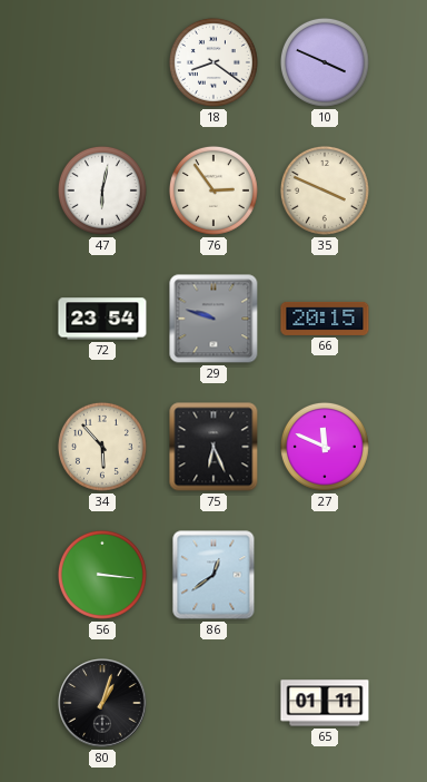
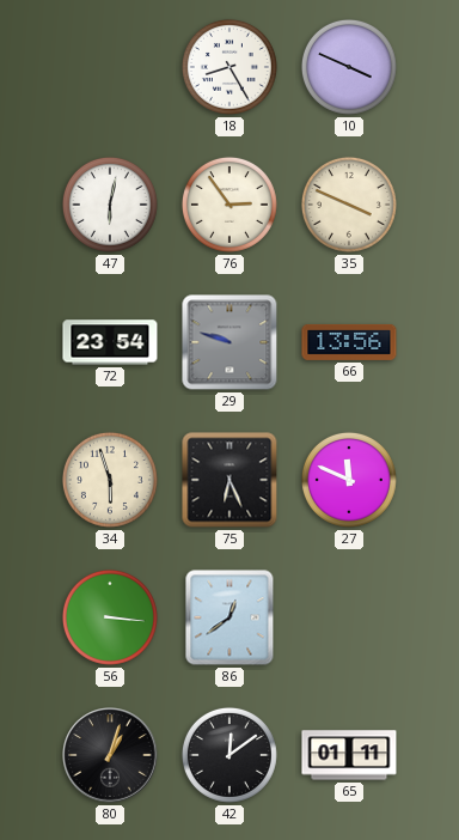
18: 8:21 -> 8:25 (229, 67)
66: 20:15 -> 13:56 (349, 342)
34: 5:53 -> 5:57 (110, 480)
42: none -> 12:09 (229, 755)
